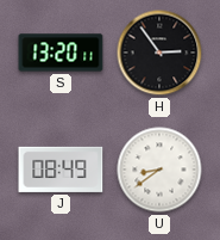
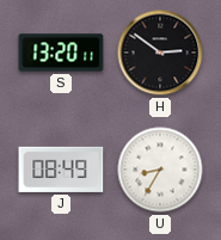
H: 2:54 -> 2:51 (160, 53)
U: 8:39 -> 8:35 (160, 170)
